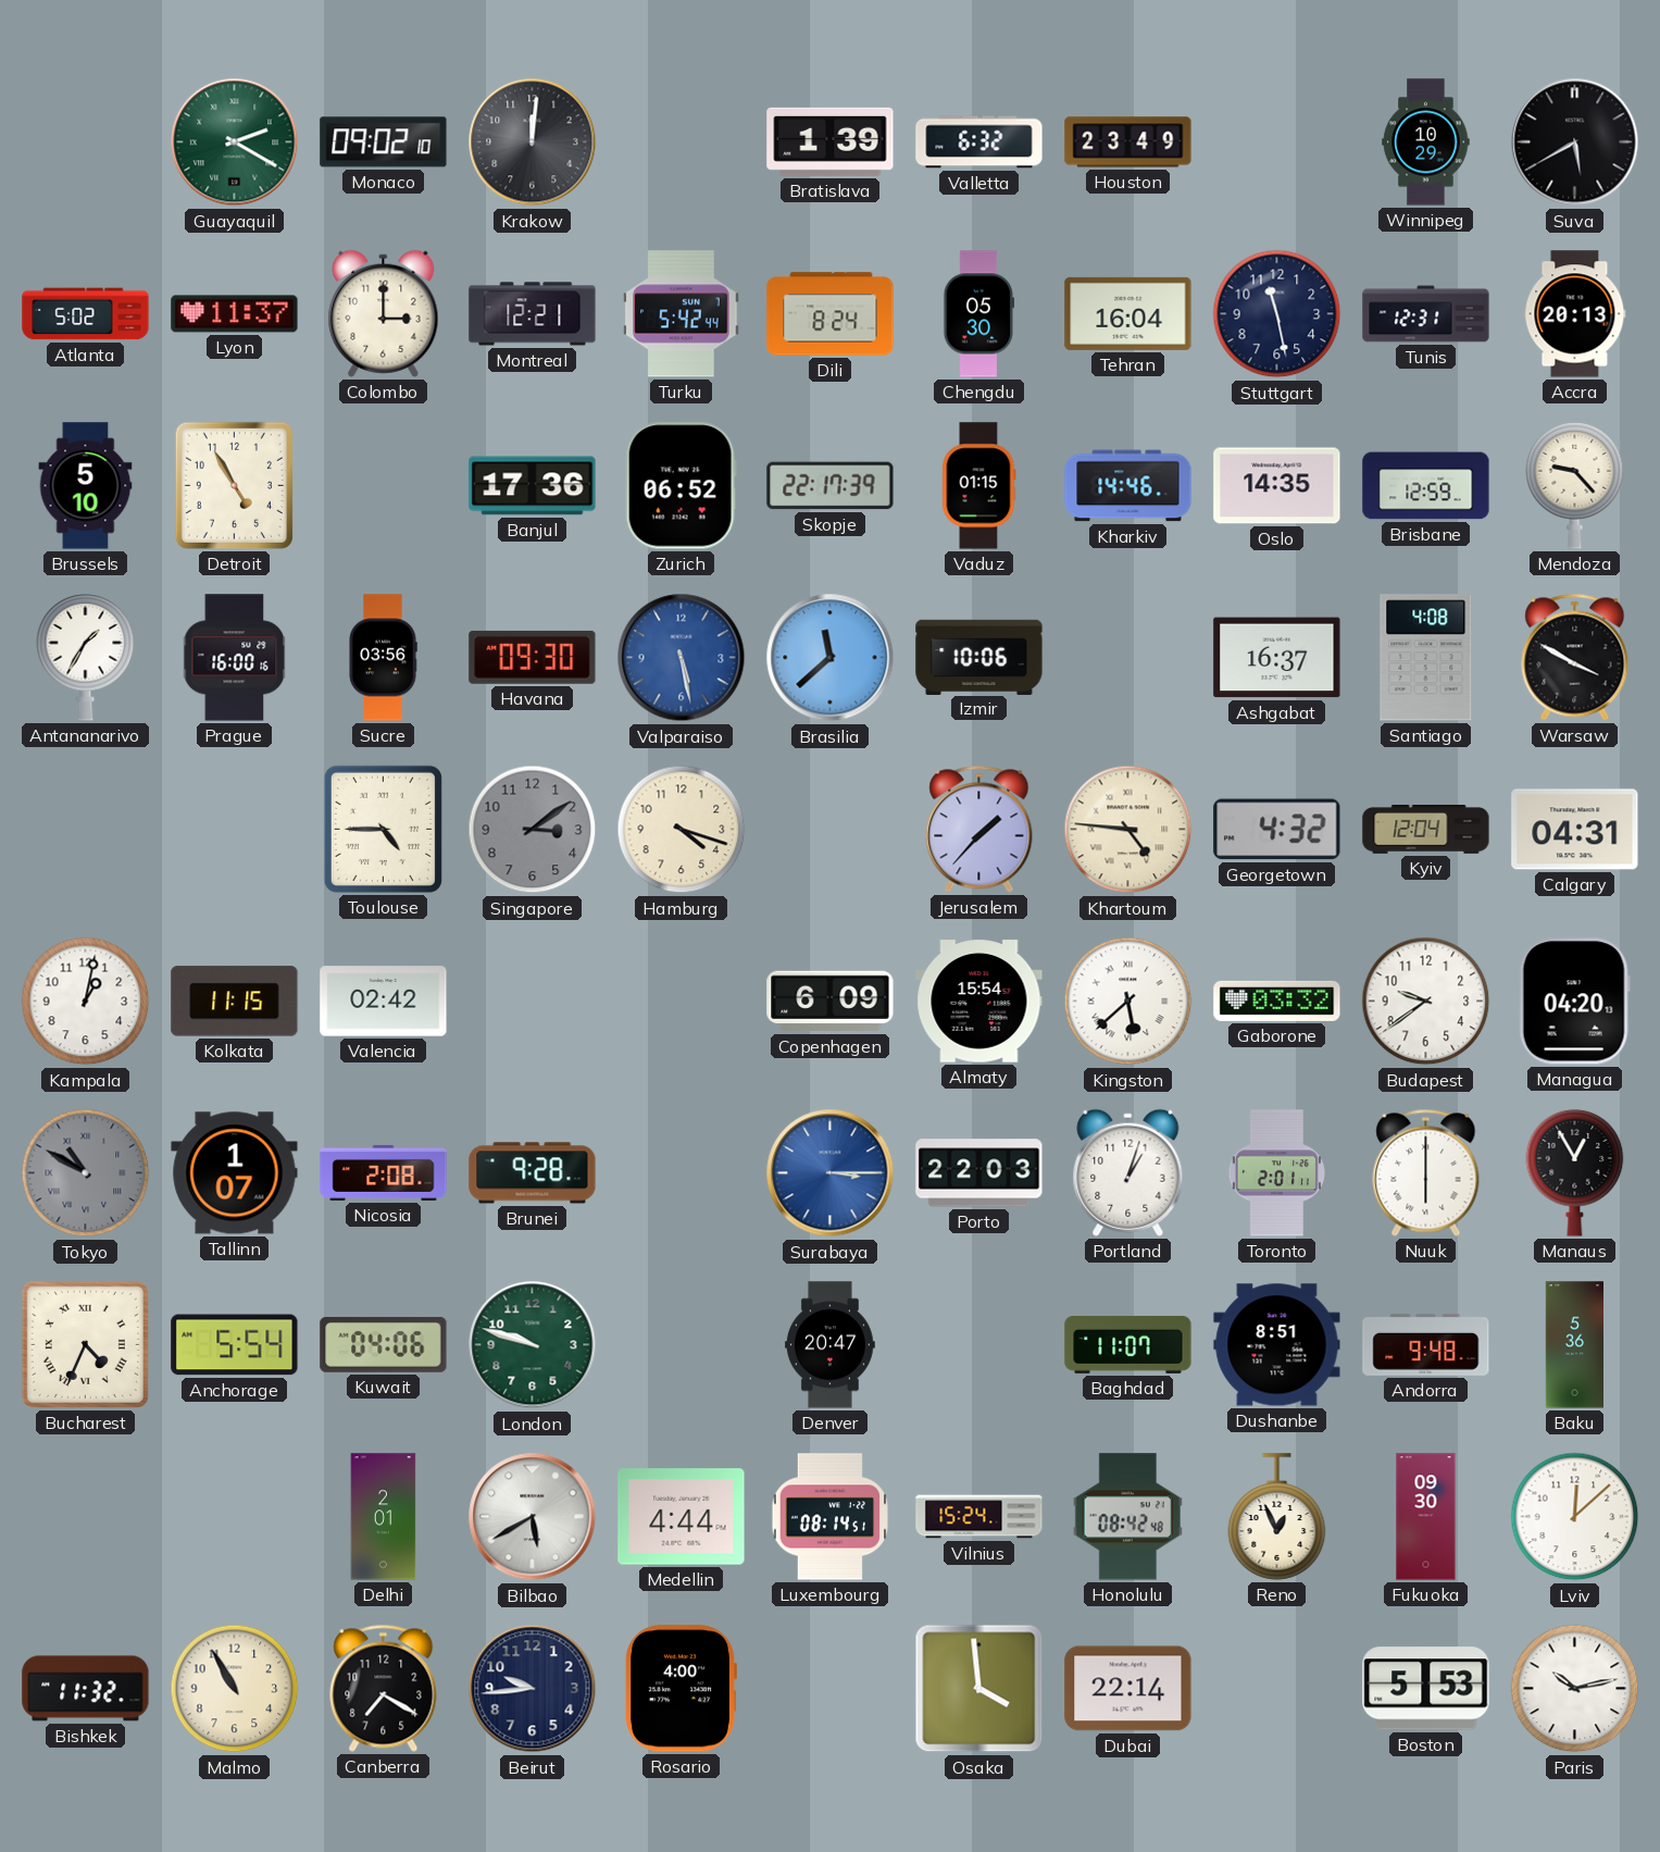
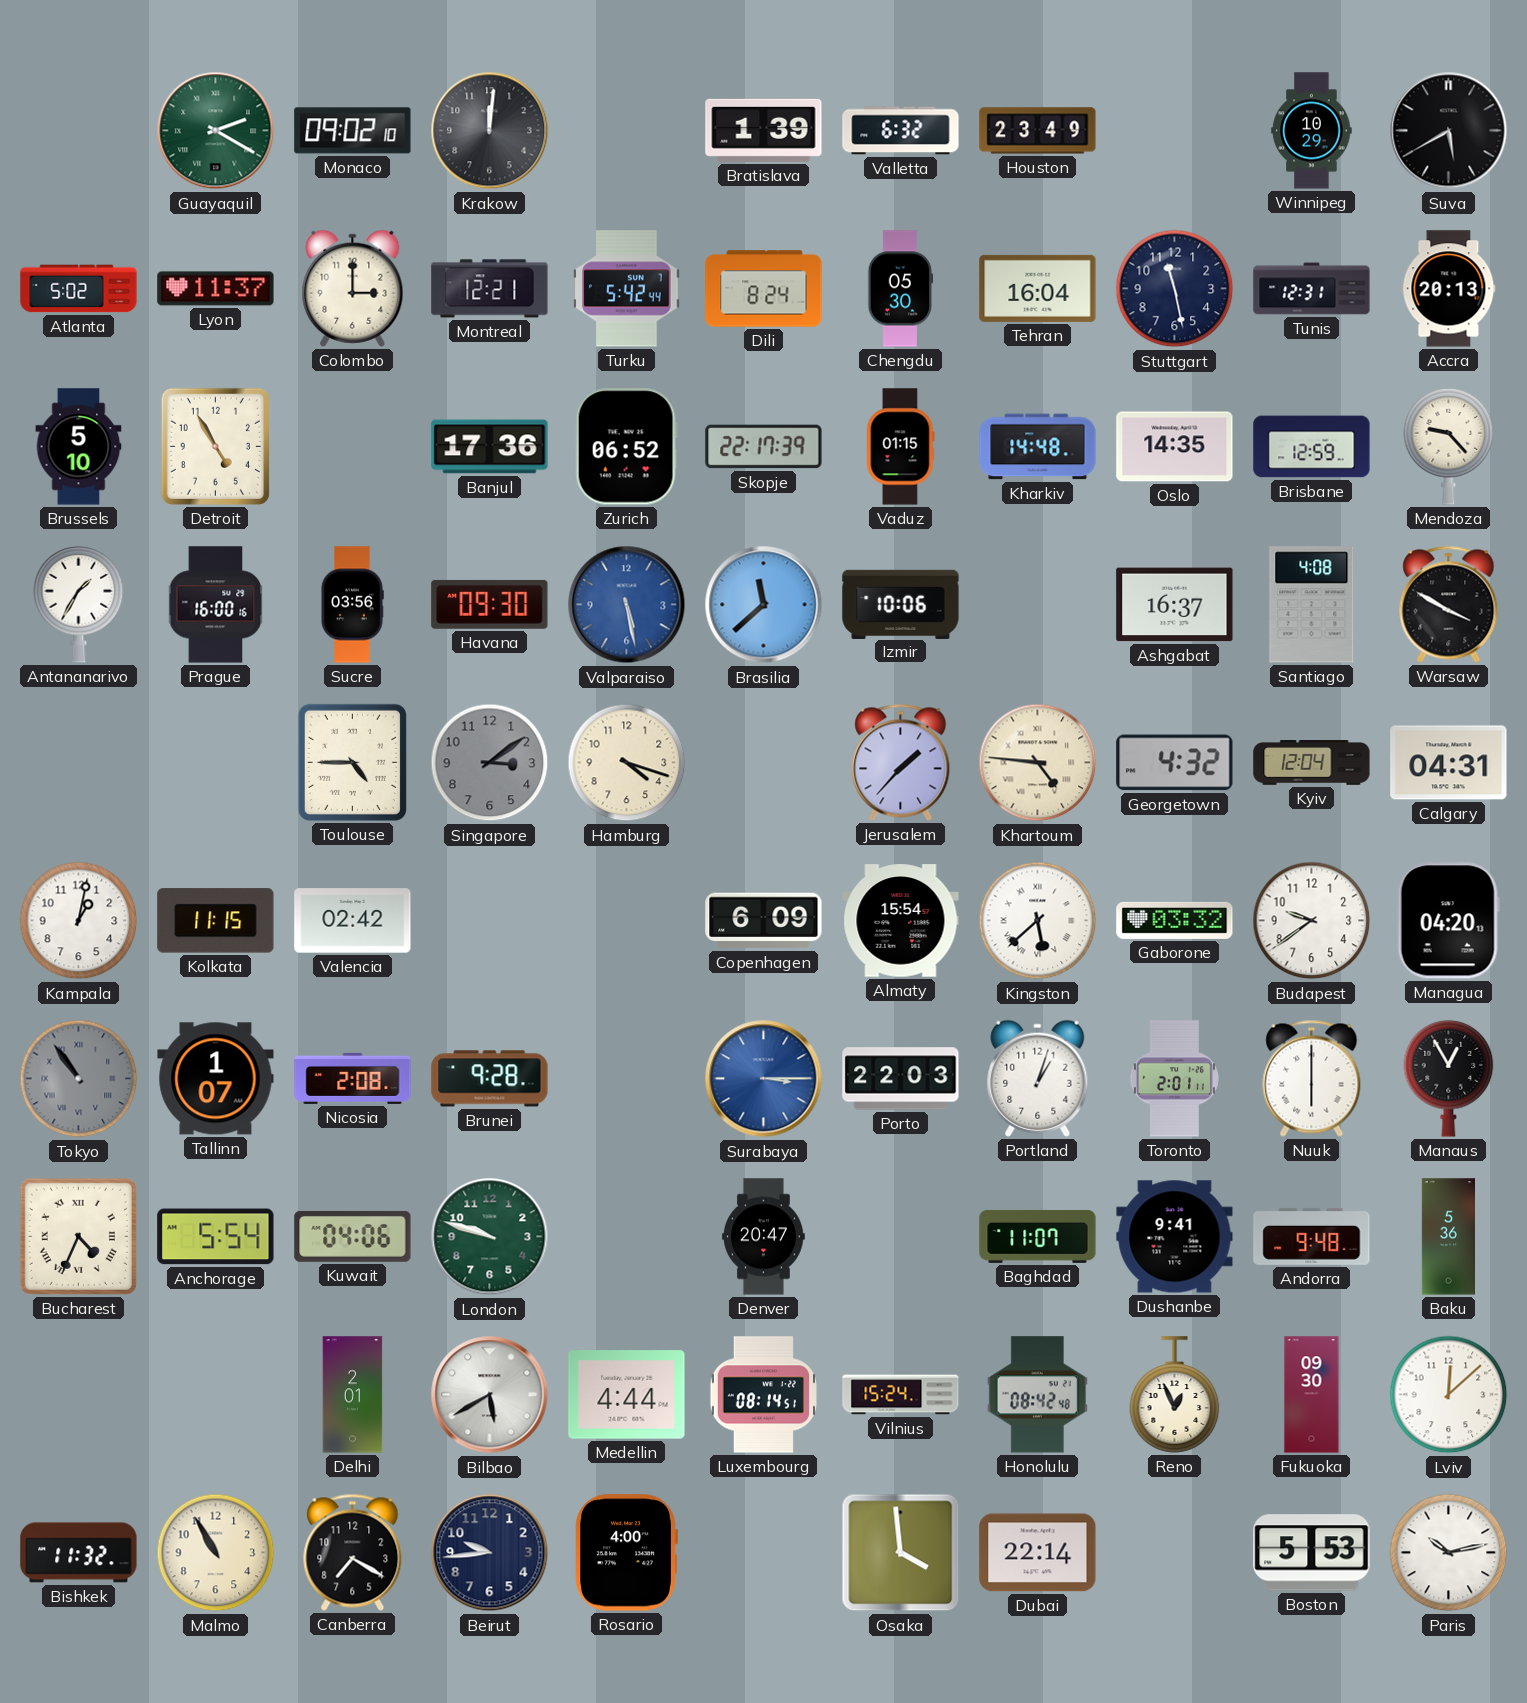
Kharkiv: 14:46 -> 14:48 (1038, 447)
Tokyo: 10:50 -> 10:54 (79, 1079)
Dushanbe: 8:51 -> 9:41 (1175, 1237)
